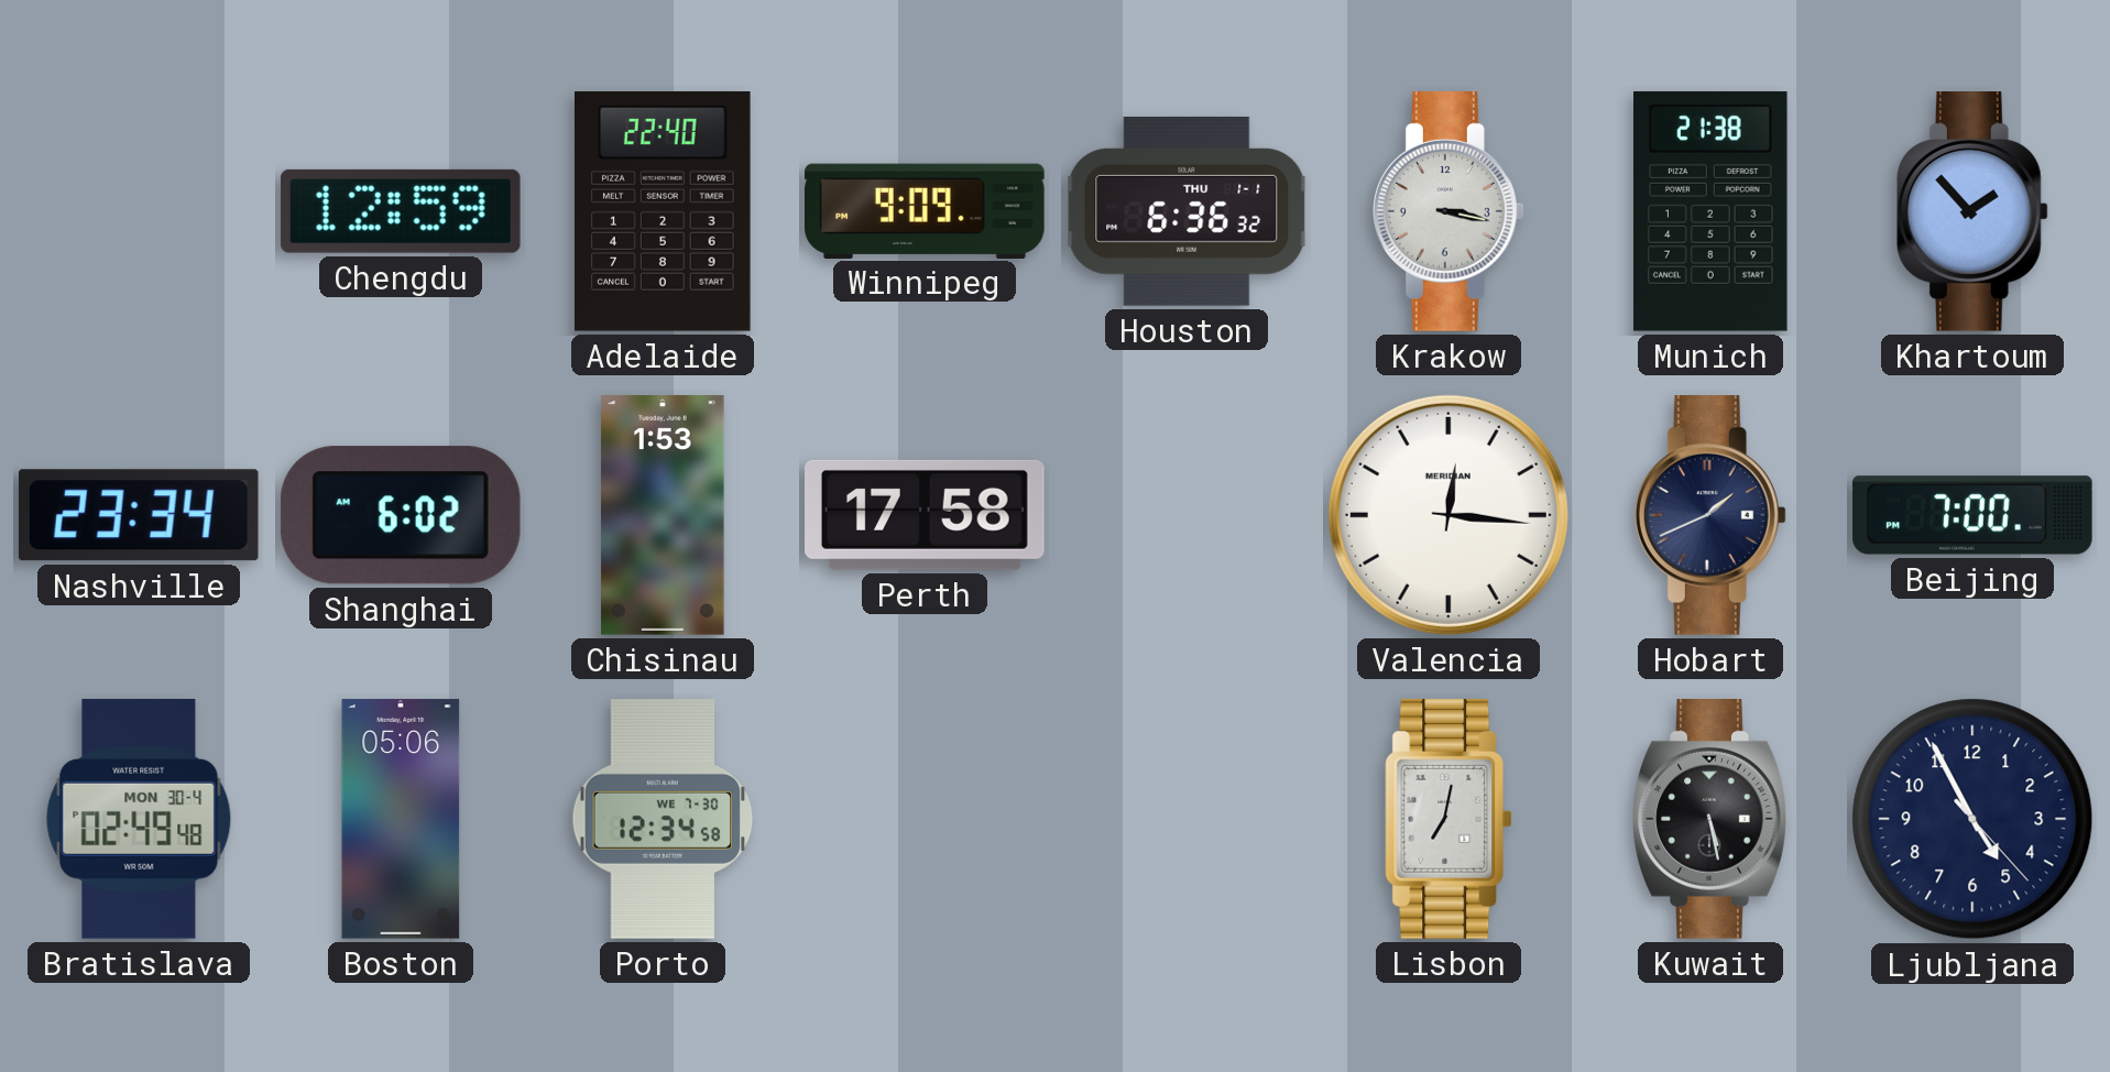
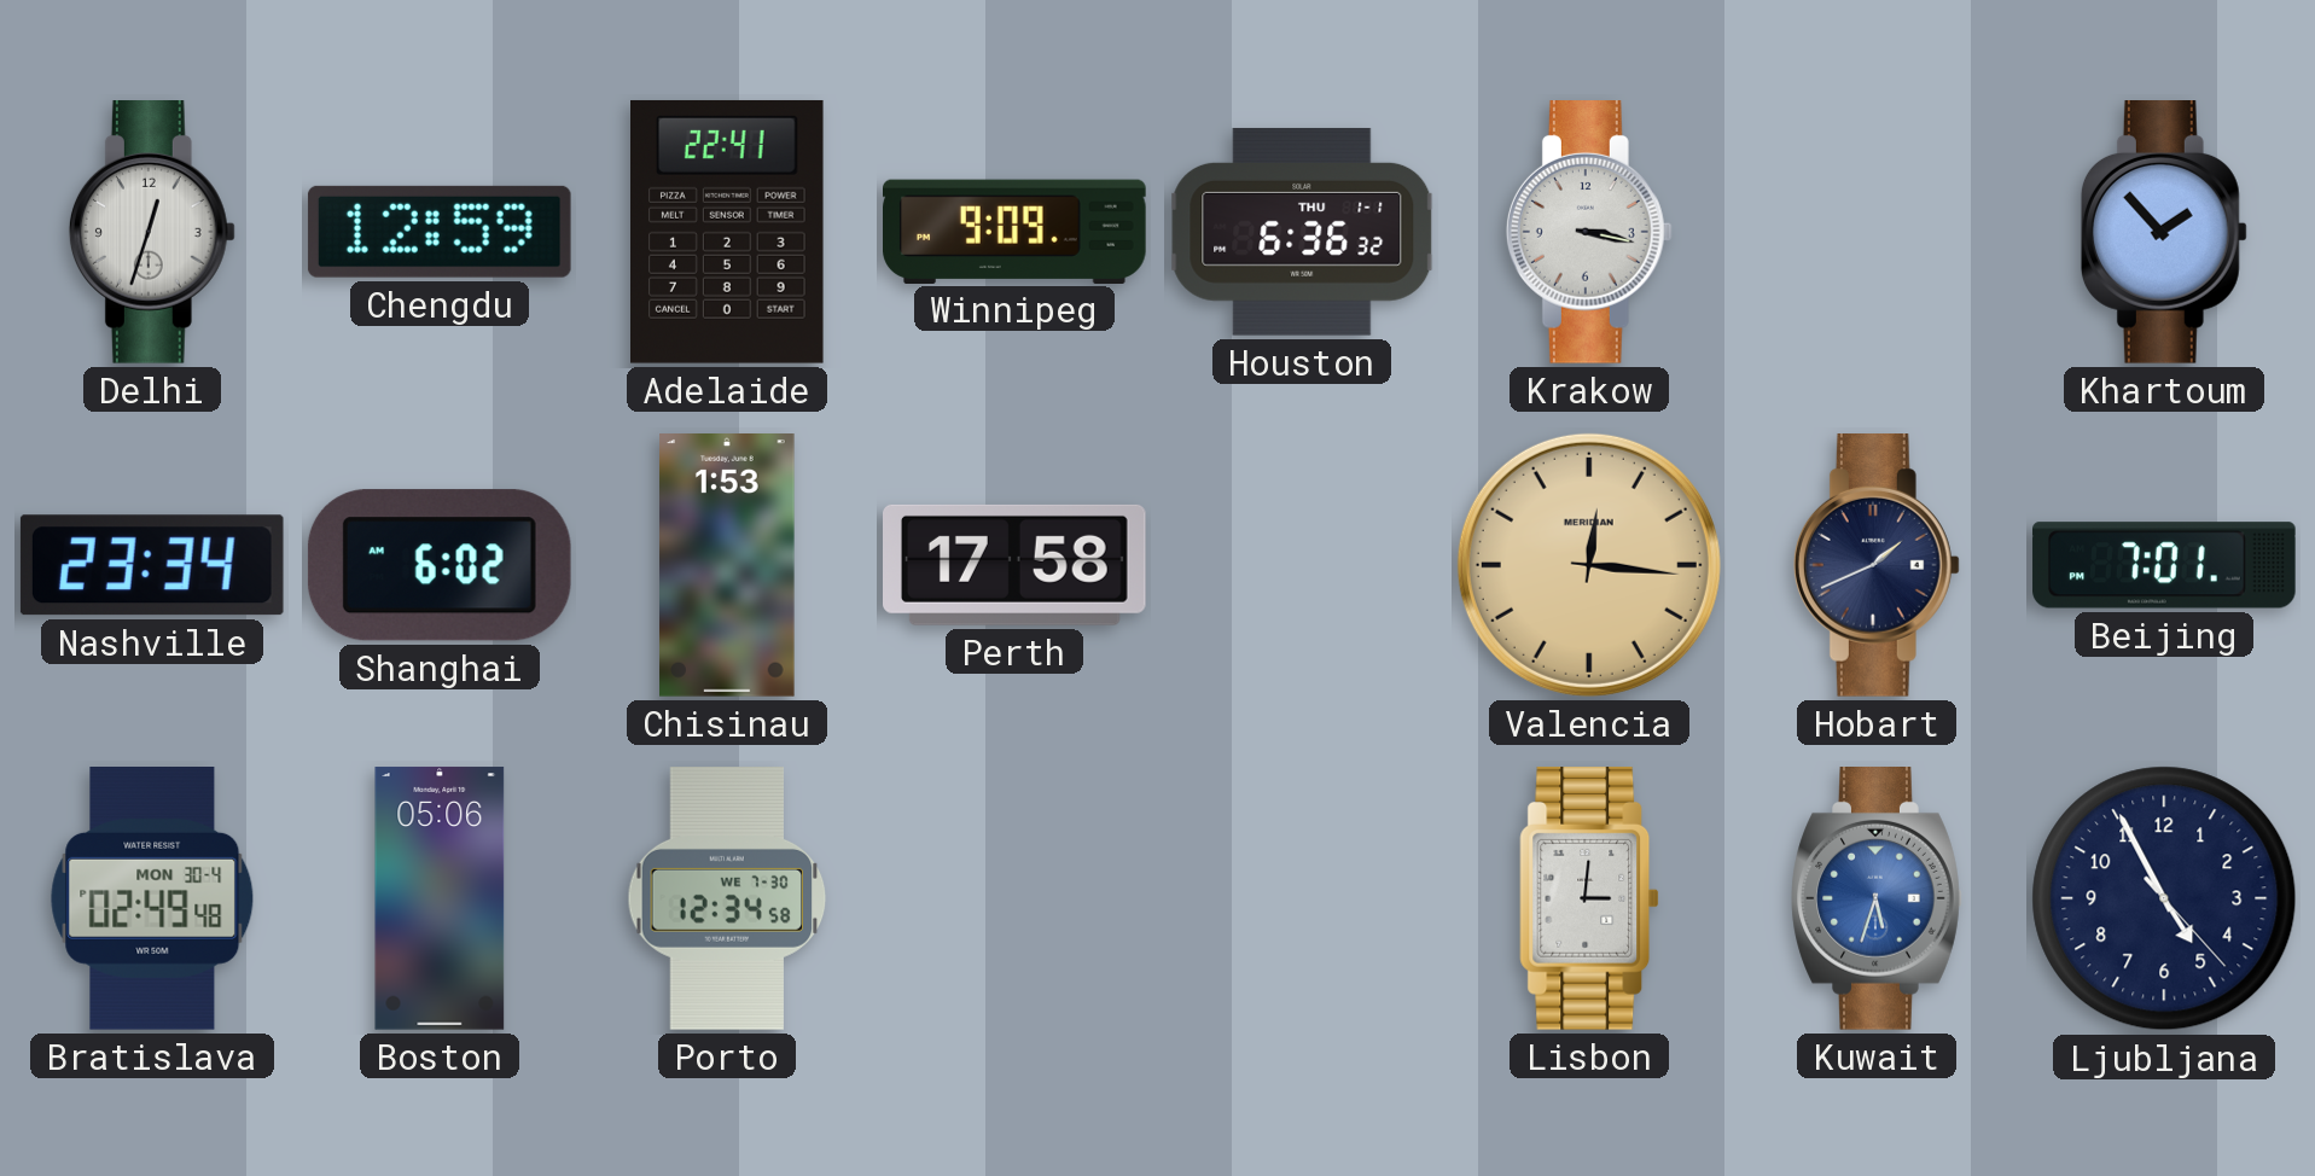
Delhi: none -> 12:33 (152, 233)
Adelaide: 22:40 -> 22:41 (727, 232)
Munich: 21:38 -> none (1712, 211)
Valencia dial: white -> champagne (1589, 565)
Beijing: 7:00 -> 7:01 (2164, 565)
Lisbon: 7:02 -> 3:01 (1589, 900)
Kuwait: 5:28 -> 5:33 (1877, 900)
Kuwait dial: black -> blue (1877, 900)
